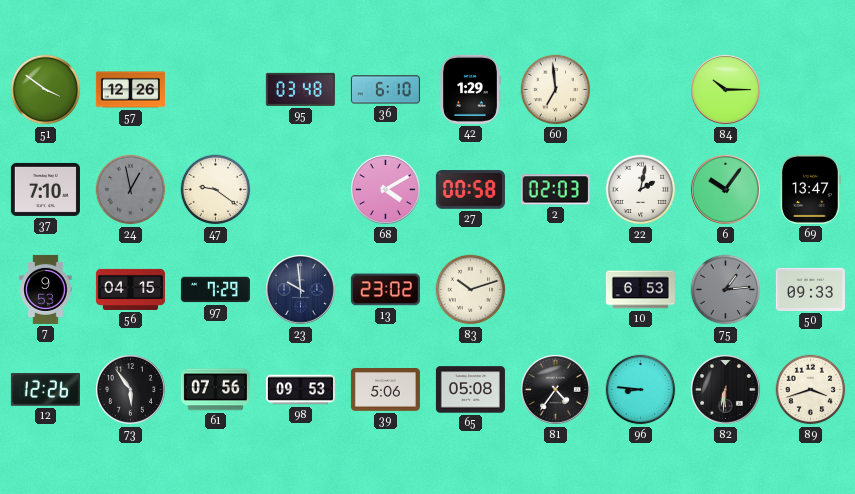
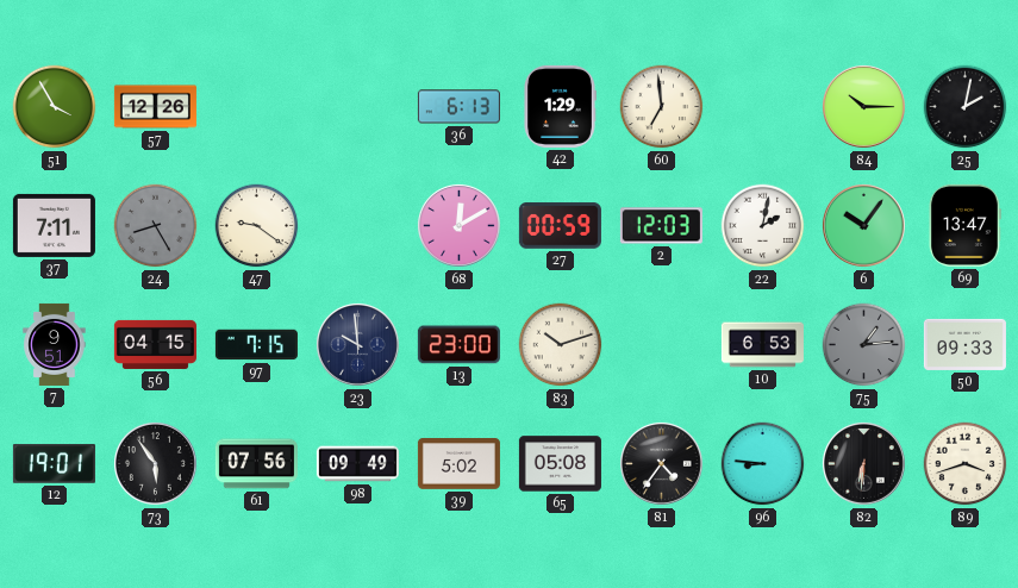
51: 3:51 -> 3:55 (55, 107)
95: 03:48 -> none (300, 89)
36: 6:10 -> 6:13 (458, 107)
25: none -> 2:02 (966, 107)
37: 7:10 -> 7:11 (54, 225)
24: 12:58 -> 8:25 (156, 226)
68: 4:10 -> 12:10 (458, 225)
27: 00:58 -> 00:59 (560, 226)
2: 02:03 -> 12:03 (661, 226)
7: 9:53 -> 9:51 (55, 344)
97: 7:29 -> 7:15 (256, 345)
13: 23:02 -> 23:00 (458, 345)
12: 12:26 -> 19:01 (54, 464)
98: 09:53 -> 09:49 (357, 464)
39: 5:06 -> 5:02 (458, 464)
